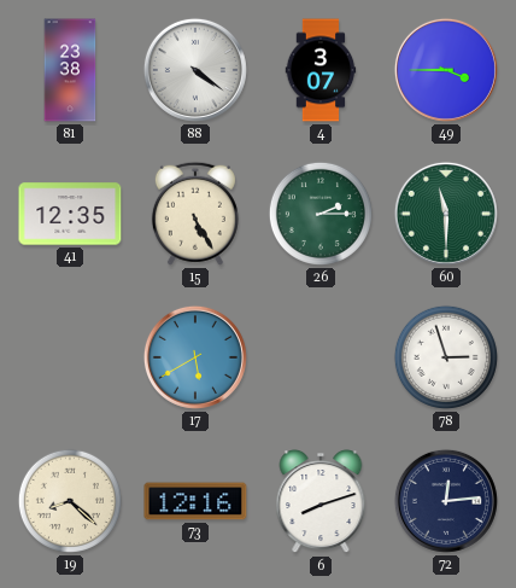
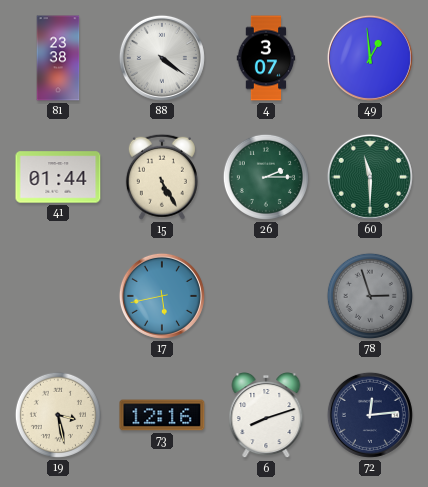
49: 3:45 -> 12:59 (370, 58)
41: 12:35 -> 01:44 (58, 177)
17: 5:40 -> 5:43 (162, 296)
78 dial: white -> grey (370, 296)
19: 8:22 -> 3:28 (58, 415)
